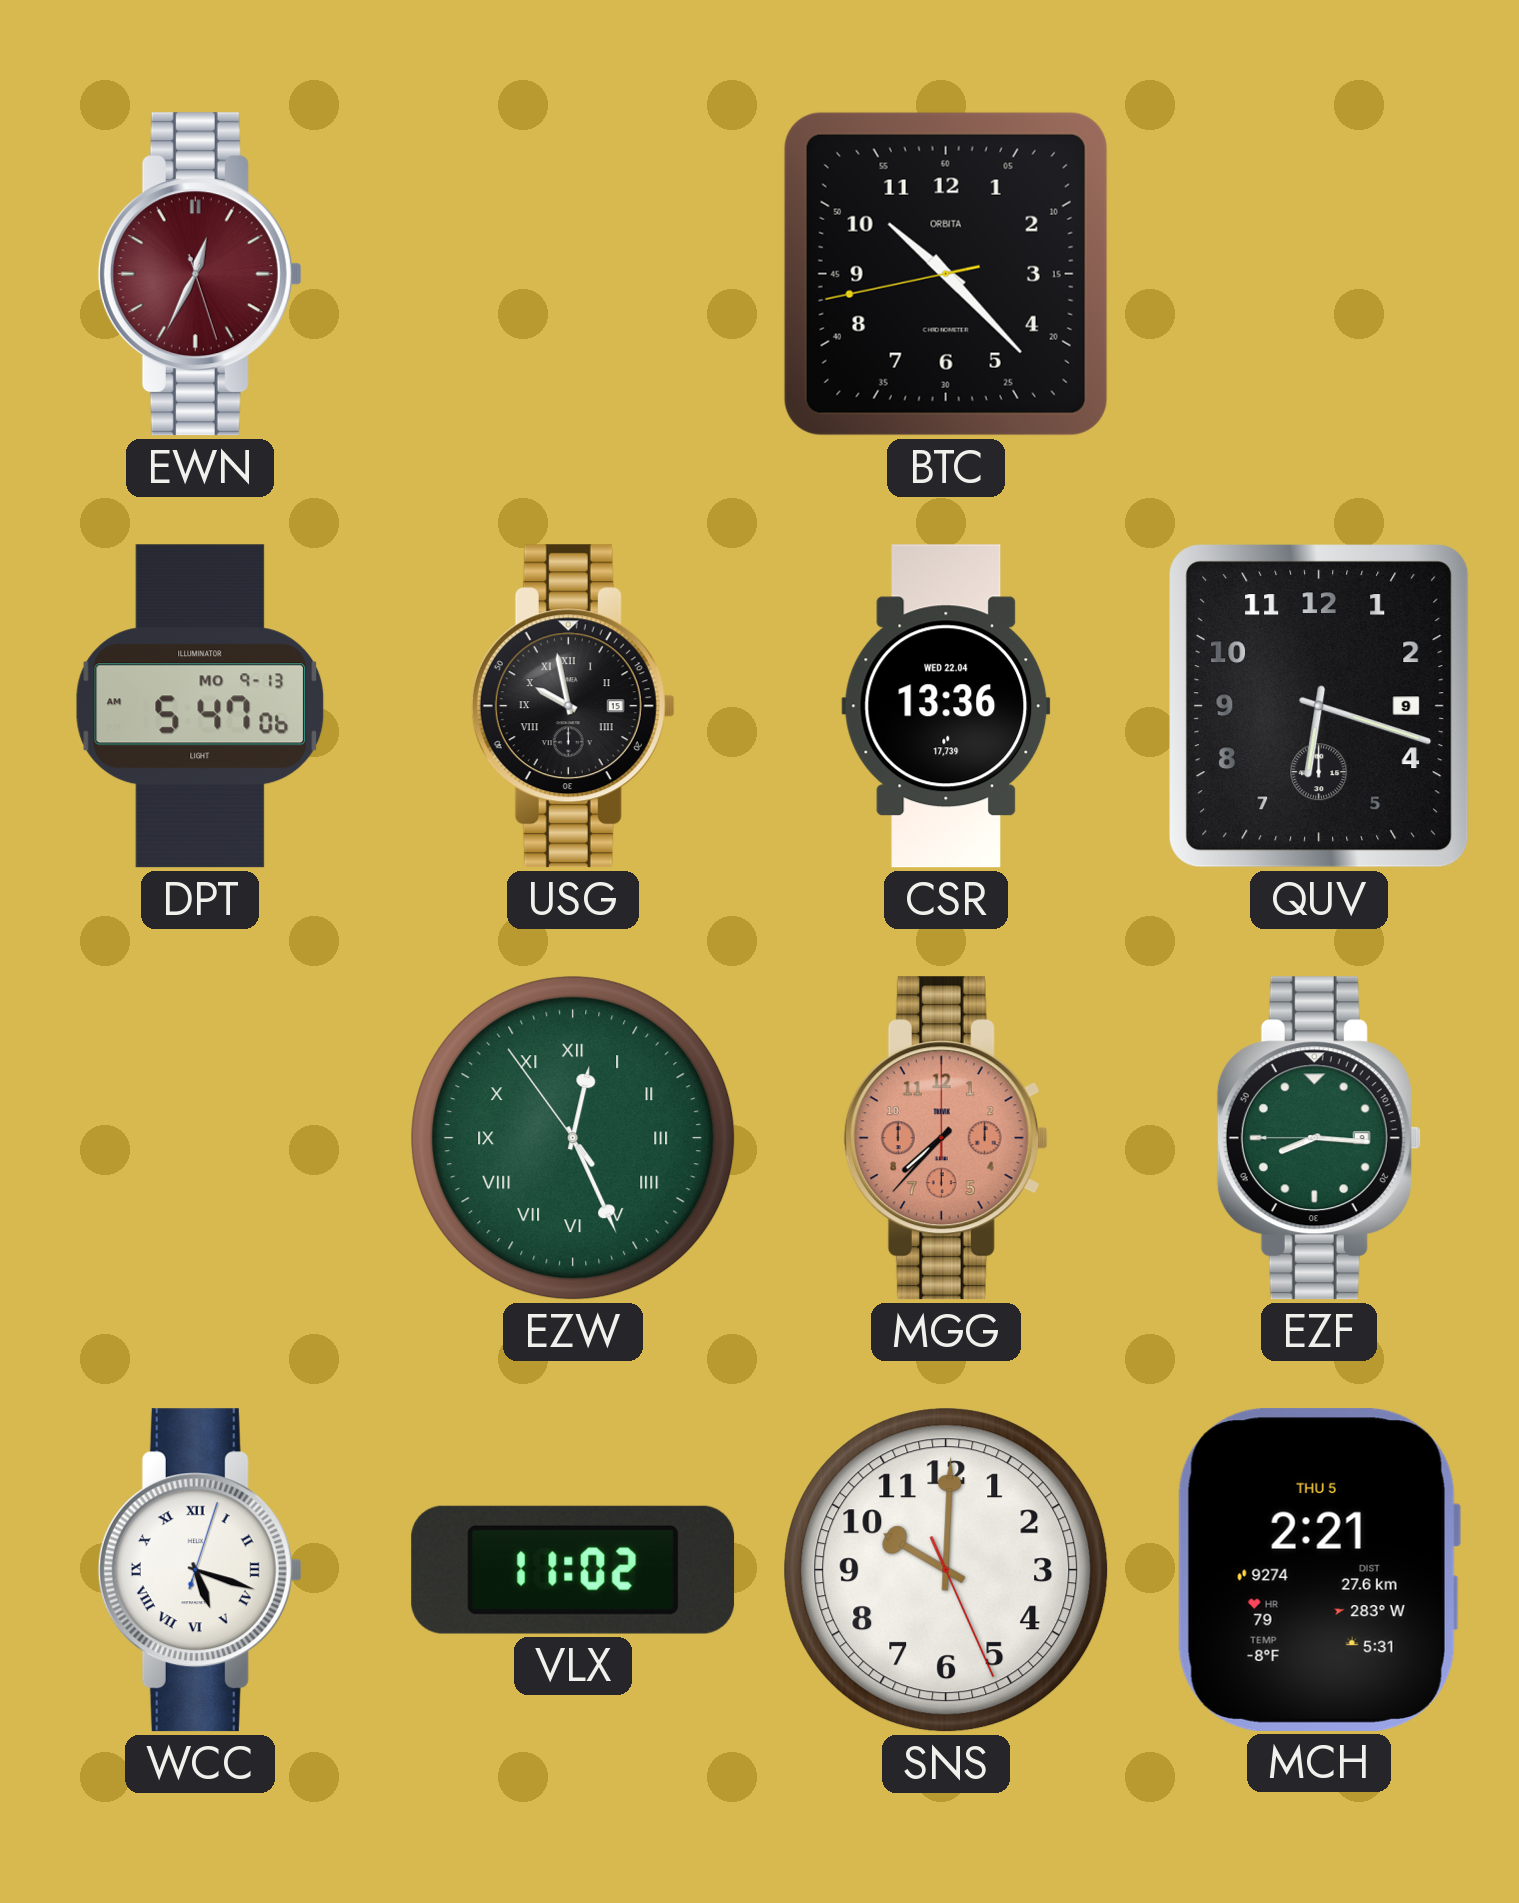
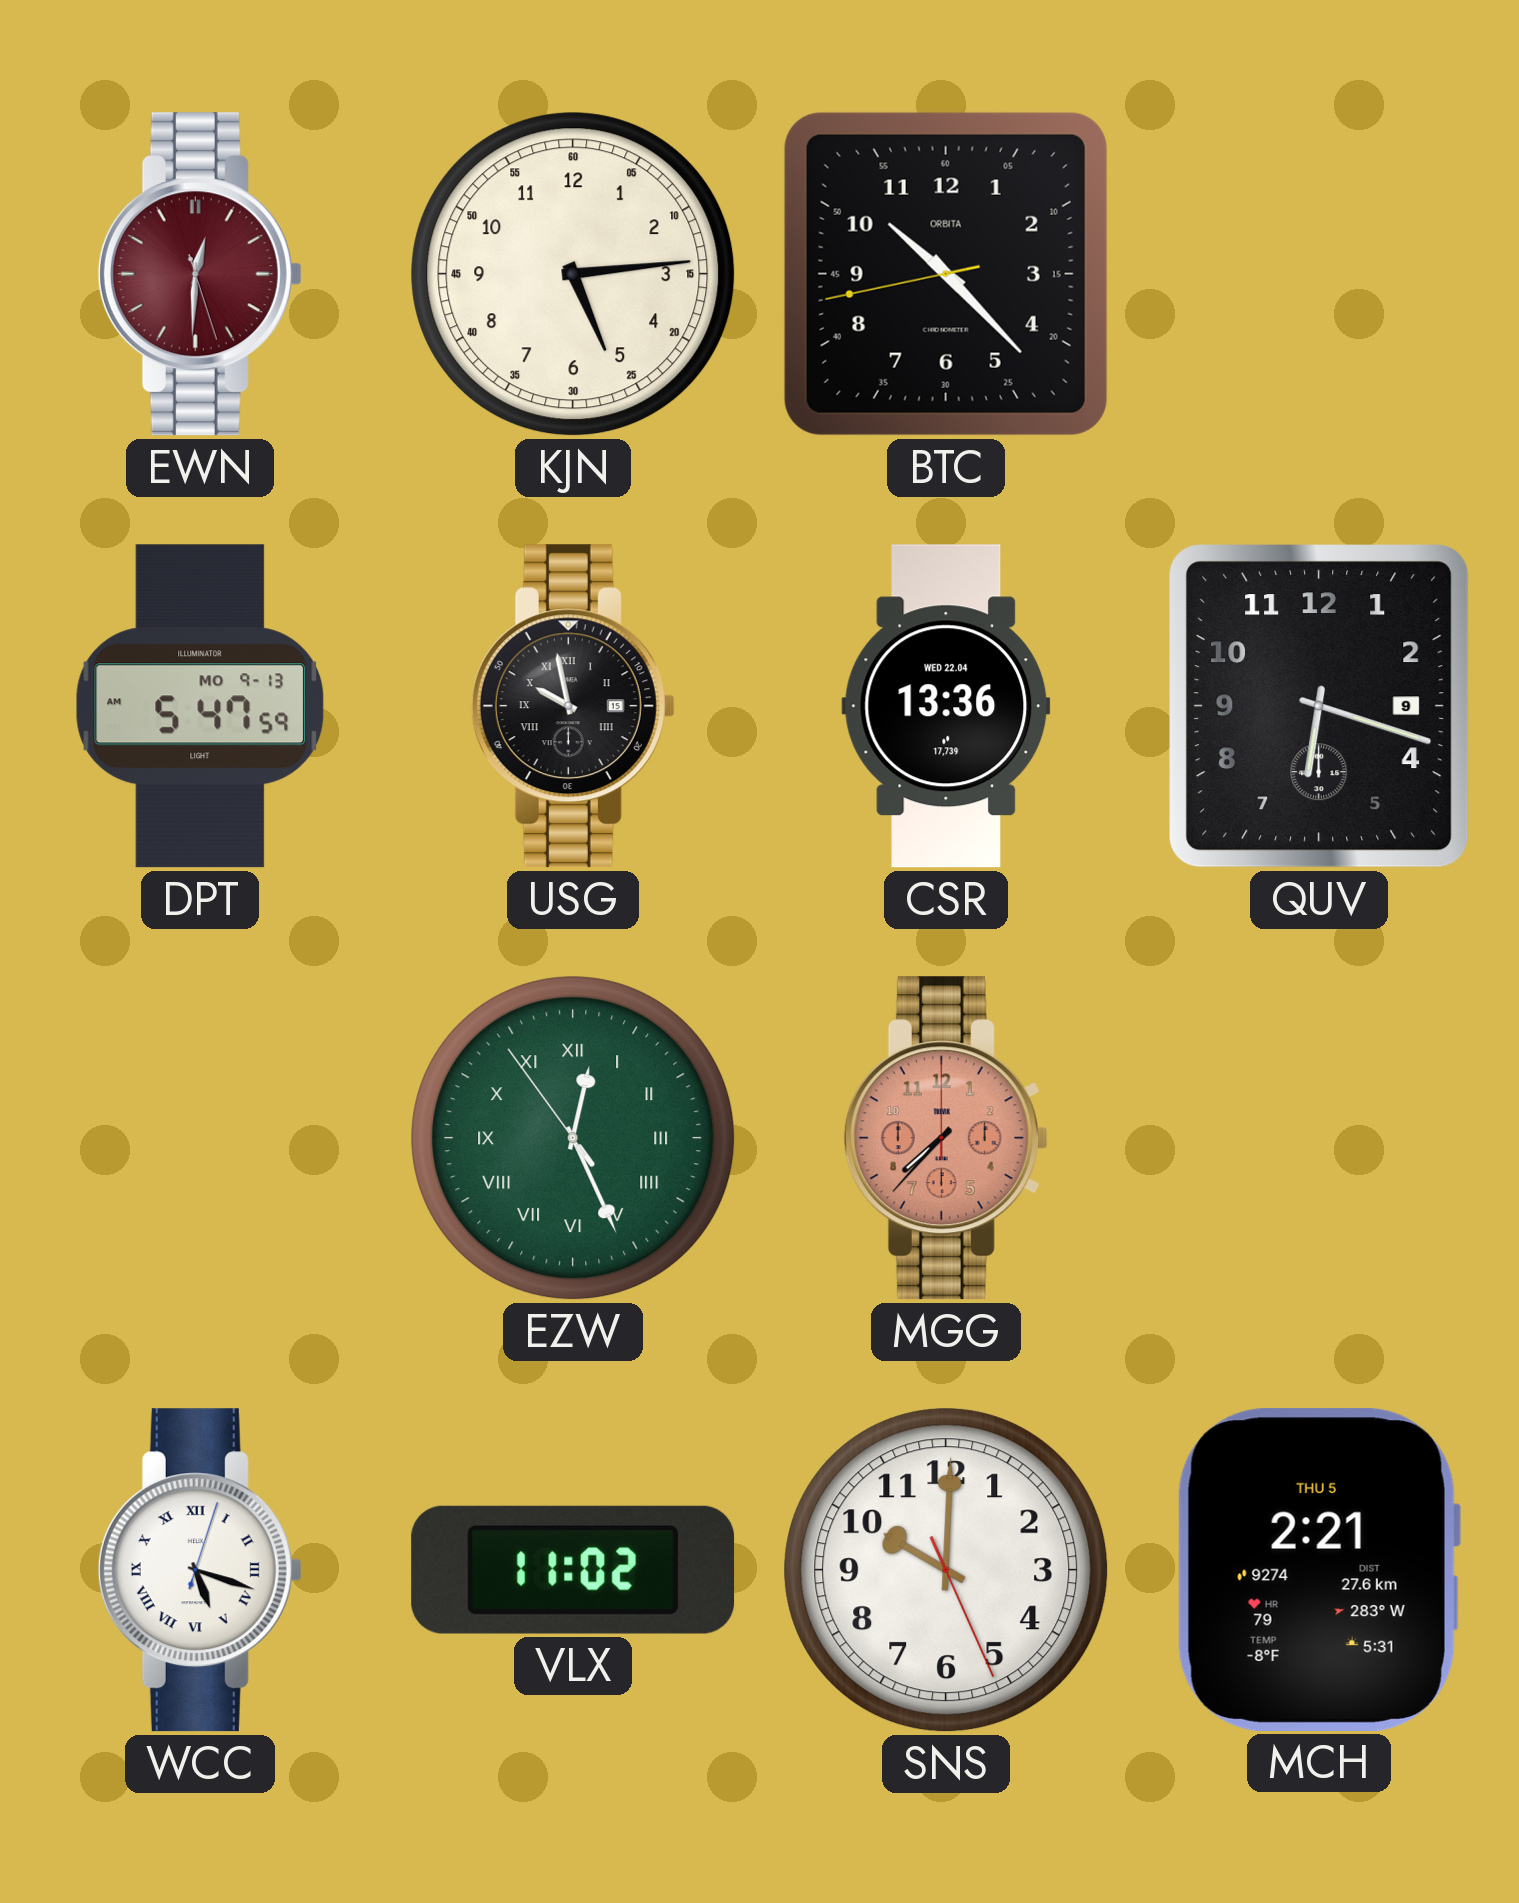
EWN: 12:34 -> 12:30 (200, 274)
KJN: none -> 5:14 (573, 274)
DPT: 5:47:06 AM -> 5:47:59 AM (200, 706)
EZF: 8:15 -> none (1319, 1138)
